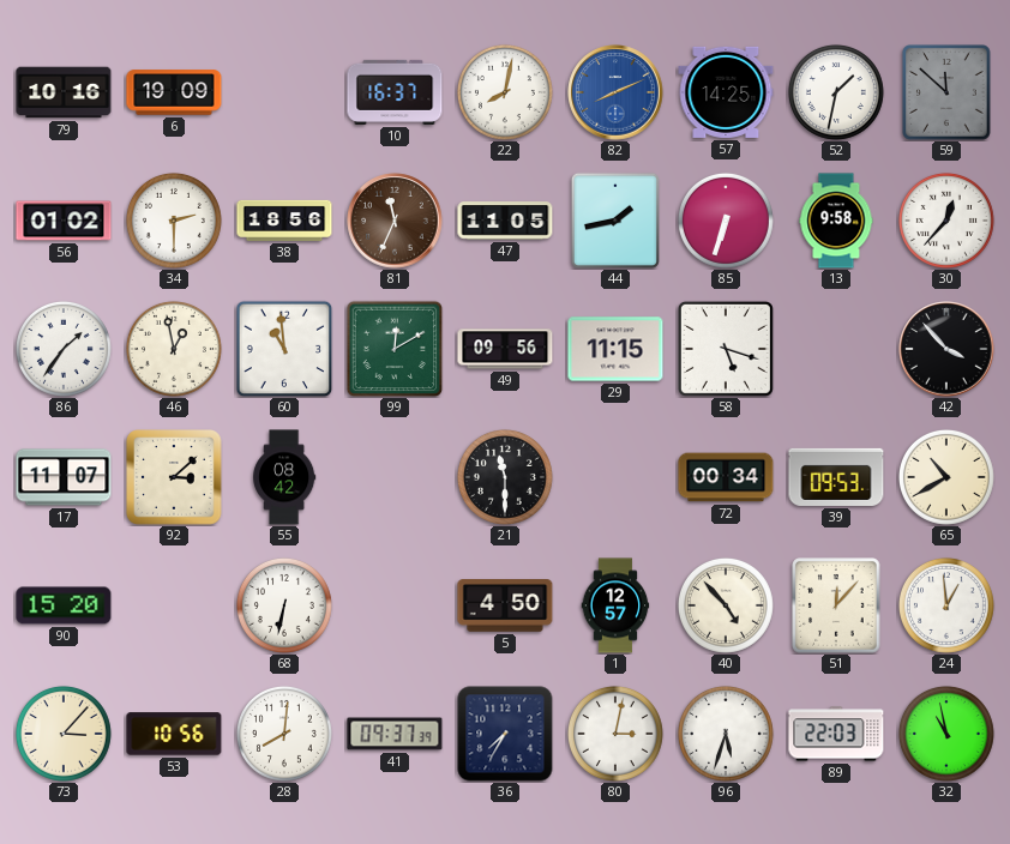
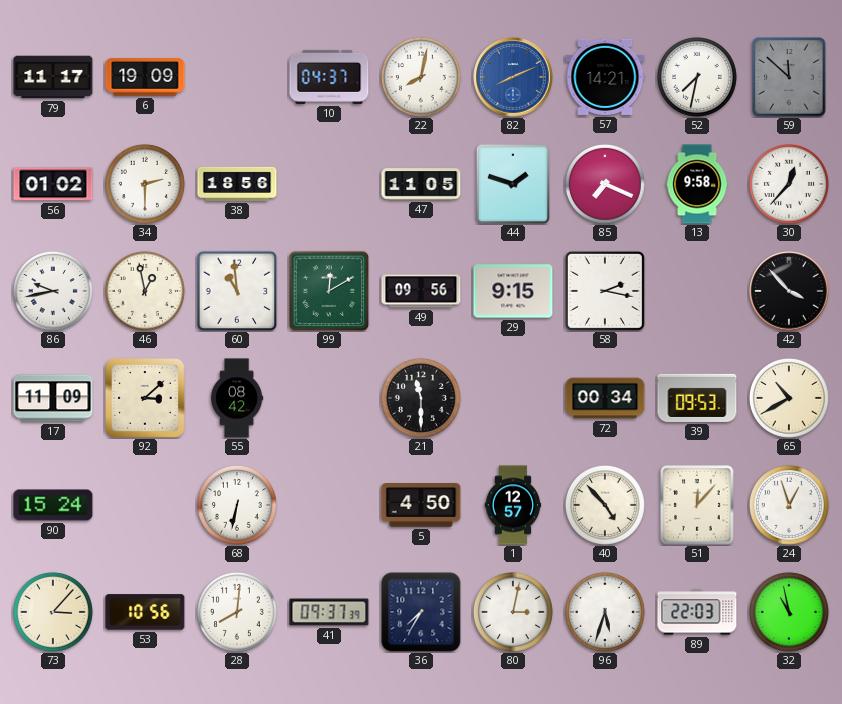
79: 10:16 -> 11:17 (53, 77)
10: 16:37 -> 04:37 (329, 77)
57: 14:25 -> 14:21 (605, 77)
52: 1:32 -> 7:32 (697, 77)
81: 11:34 -> none (395, 221)
44: 1:43 -> 1:48 (513, 184)
85: 6:33 -> 7:19 (605, 184)
86: 1:36 -> 9:43 (53, 291)
29: 11:15 -> 9:15 (513, 291)
58: 5:18 -> 2:17 (605, 291)
17: 11:07 -> 11:09 (53, 398)
90: 15:20 -> 15:24 (53, 505)
24: 12:59 -> 12:57 (789, 505)
